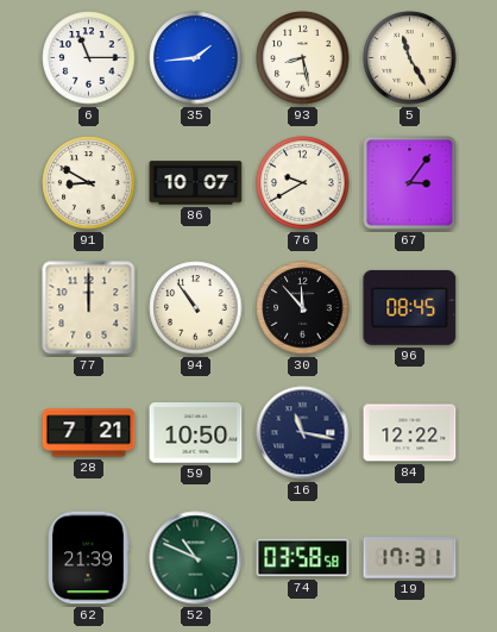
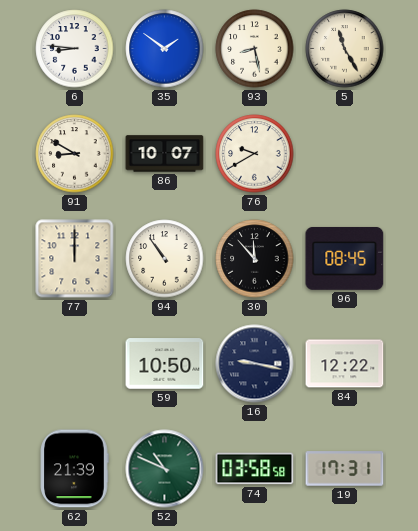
6: 11:15 -> 8:46 (75, 49)
35: 1:44 -> 1:51 (165, 49)
67: 3:06 -> none (410, 183)
28: 7:21 -> none (89, 433)
16: 11:17 -> 9:17 (255, 364)
